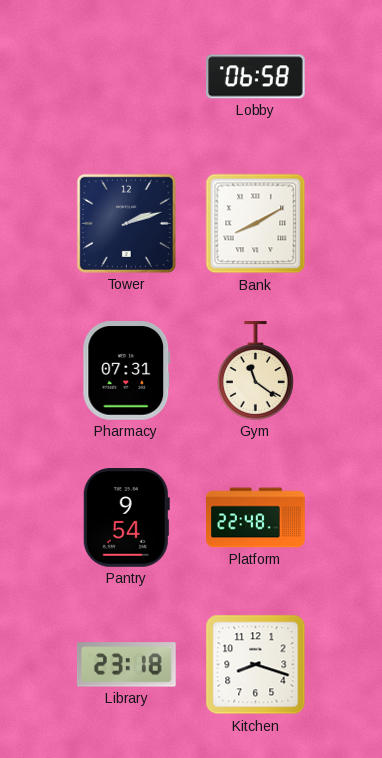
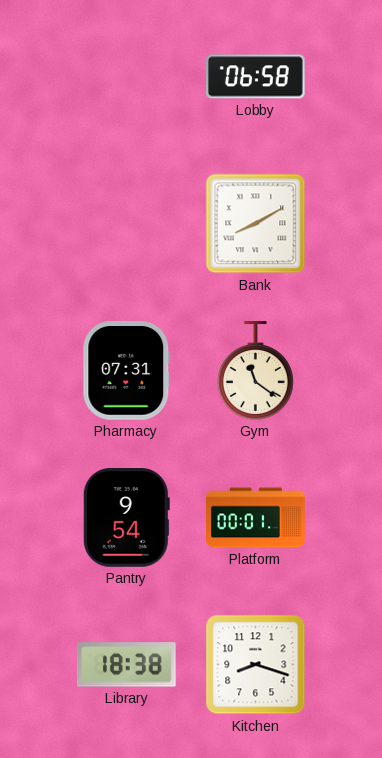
Tower: 2:12 -> none (126, 223)
Platform: 22:48 -> 00:01 (256, 518)
Library: 23:18 -> 18:38 (127, 665)
